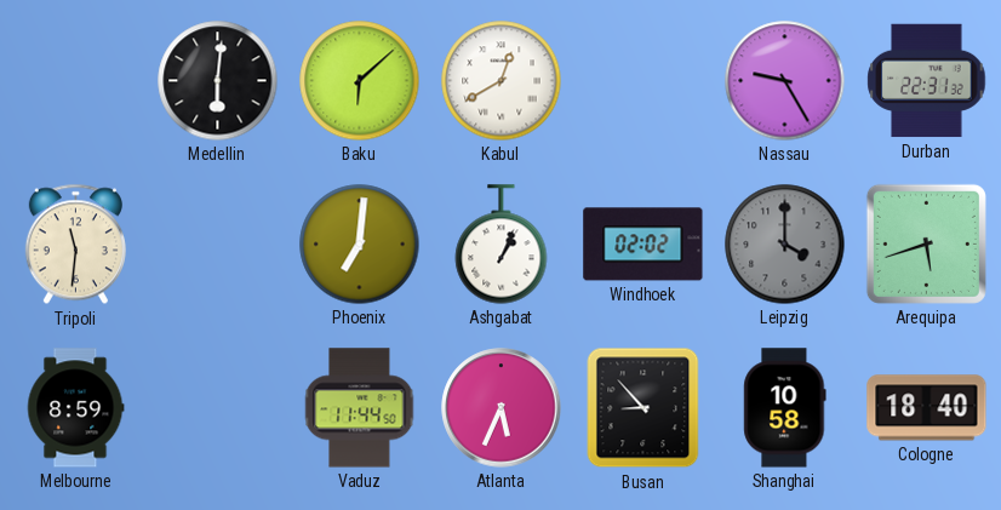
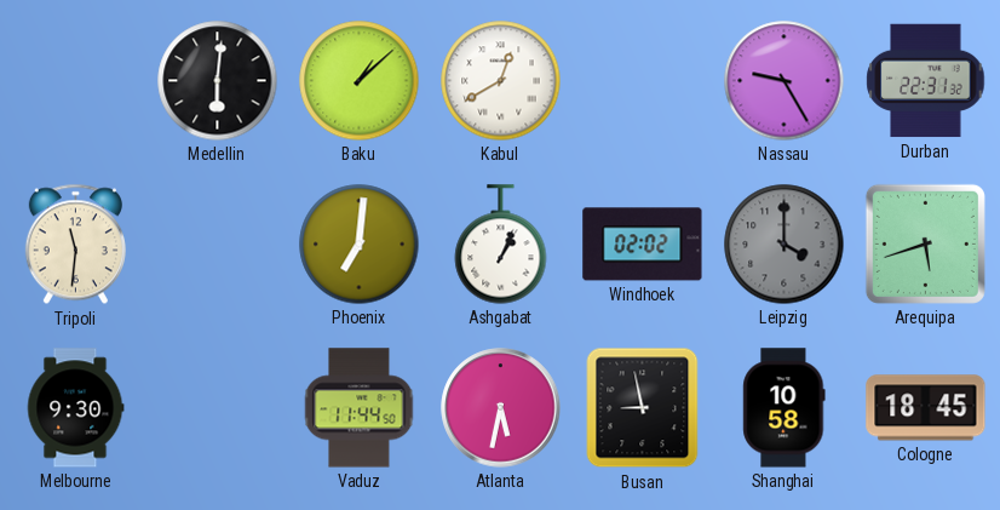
Baku: 6:08 -> 1:08 (360, 81)
Melbourne: 8:59 -> 9:30 (75, 408)
Atlanta: 5:34 -> 5:32 (501, 408)
Busan: 8:53 -> 8:58 (643, 408)
Cologne: 18:40 -> 18:45 (926, 408)
